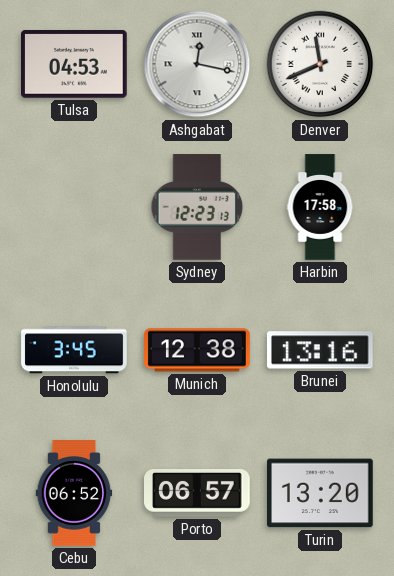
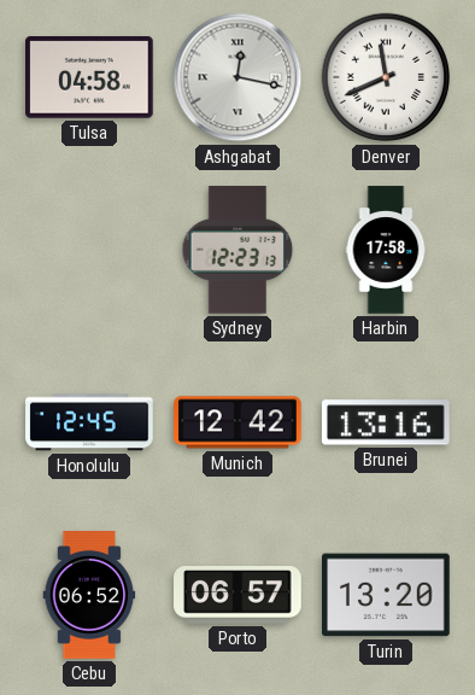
Tulsa: 04:53 -> 04:58 (90, 77)
Honolulu: 3:45 -> 12:45 (89, 422)
Munich: 12:38 -> 12:42 (237, 422)
